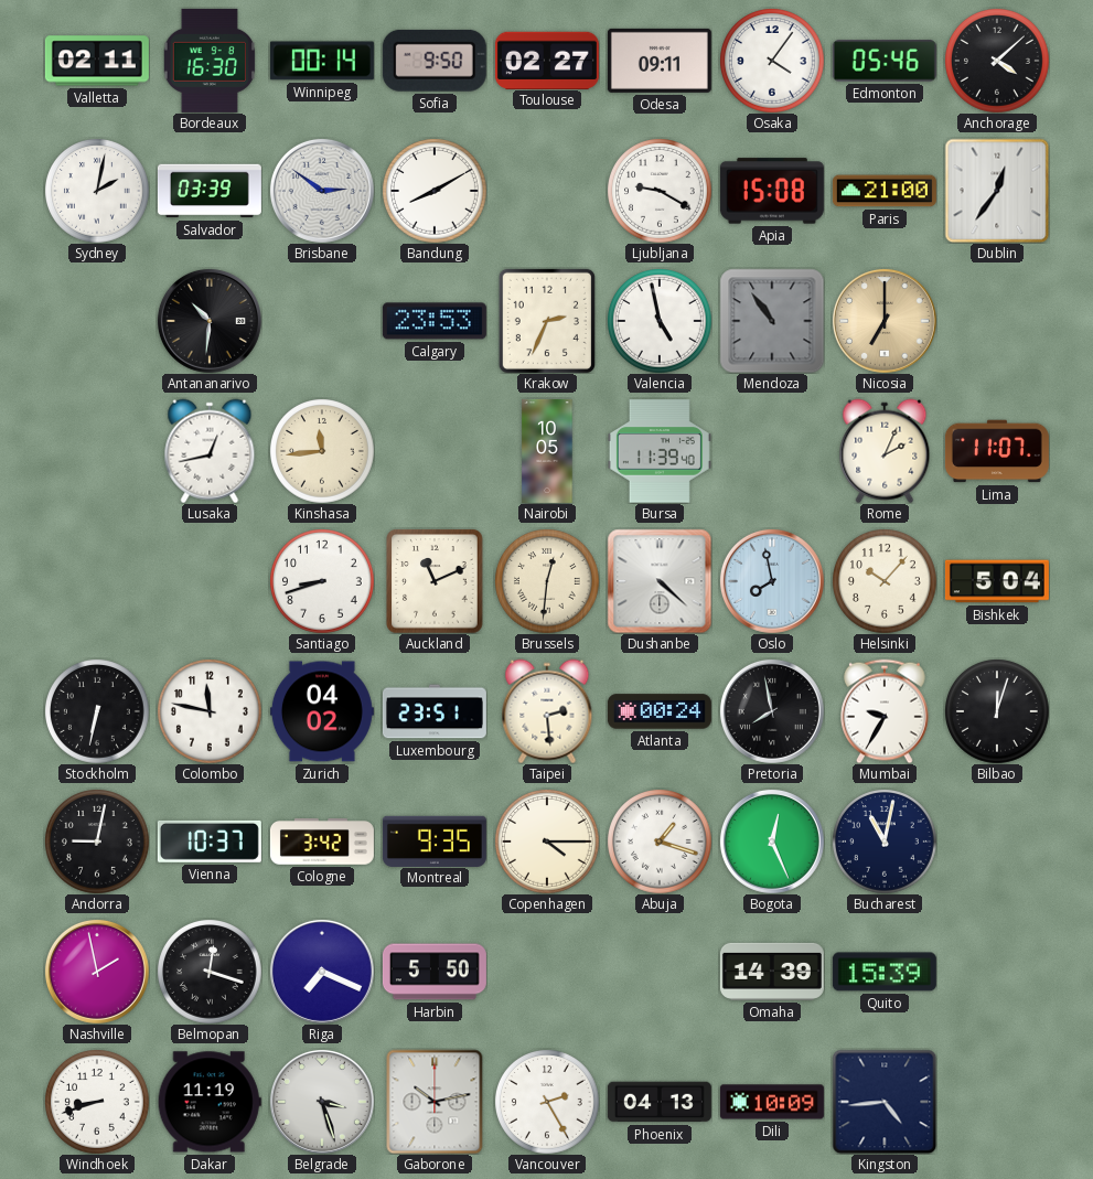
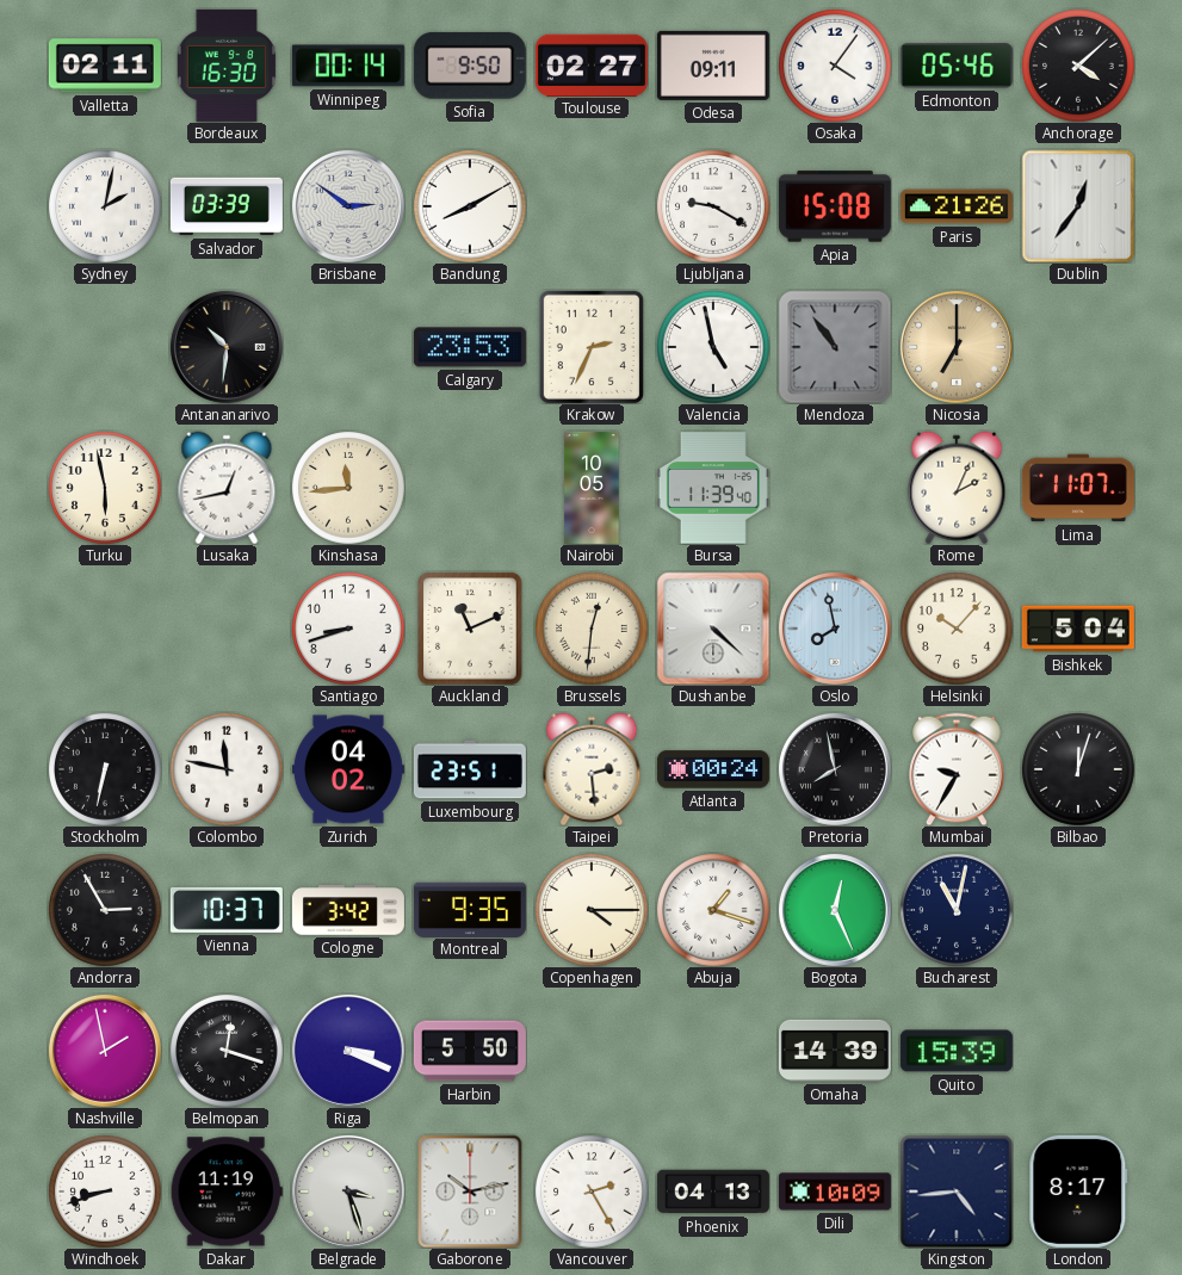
Paris: 21:00 -> 21:26 (957, 206)
Turku: none -> 5:58 (105, 488)
Andorra: 9:02 -> 2:55 (105, 910)
Riga: 7:19 -> 3:19 (348, 1051)
London: none -> 8:17 (1078, 1192)
